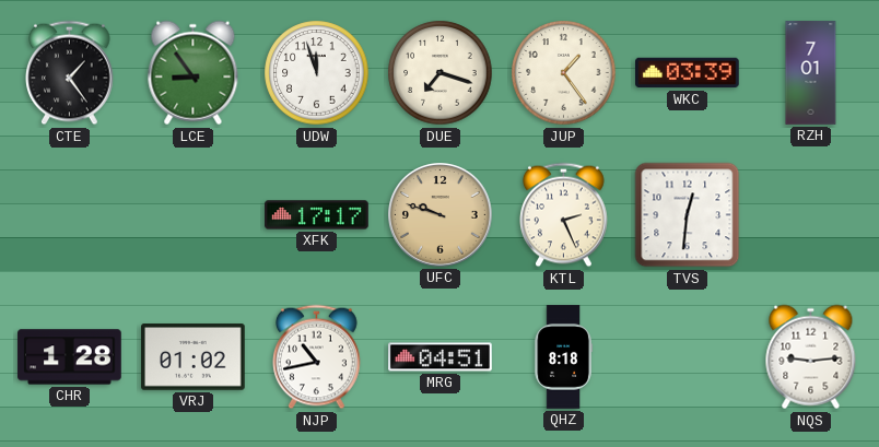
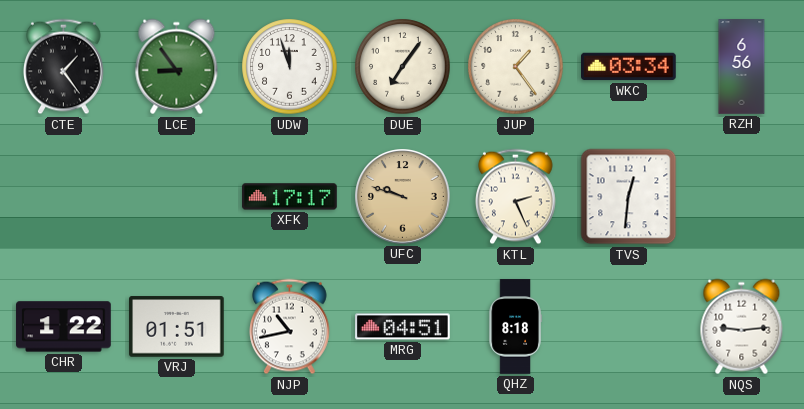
DUE: 7:18 -> 7:06 (403, 67)
WKC: 03:39 -> 03:34 (629, 67)
RZH: 7:01 -> 6:56 (742, 67)
CHR: 1:28 -> 1:22 (64, 327)
VRJ: 01:02 -> 01:51 (177, 327)
